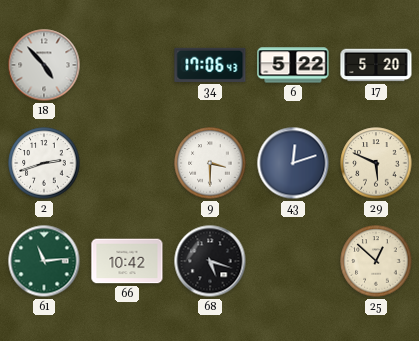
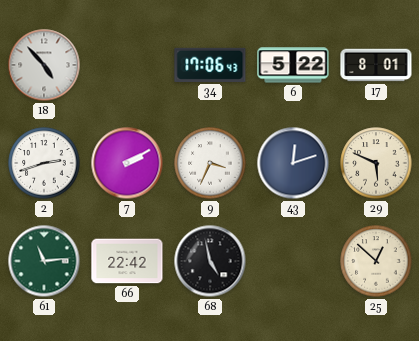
17: 5:20 -> 8:01 (376, 65)
7: none -> 2:10 (127, 163)
9: 3:30 -> 3:34 (210, 163)
66: 10:42 -> 22:42 (127, 261)
68: 5:18 -> 4:58 (210, 261)
